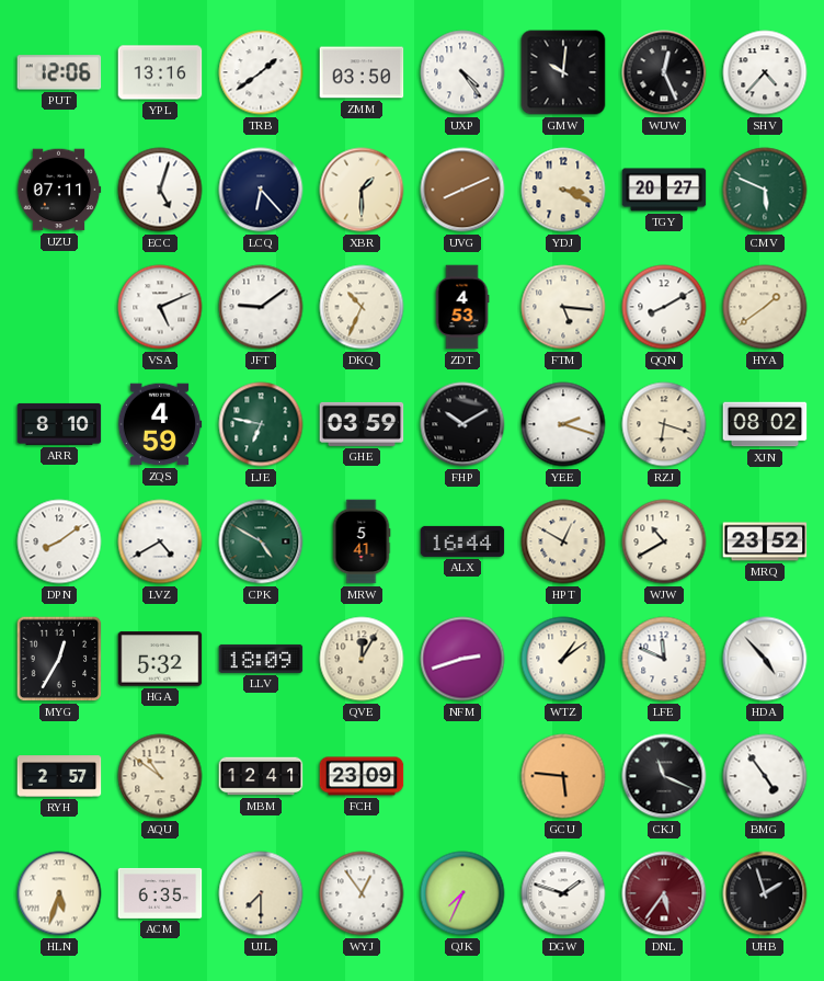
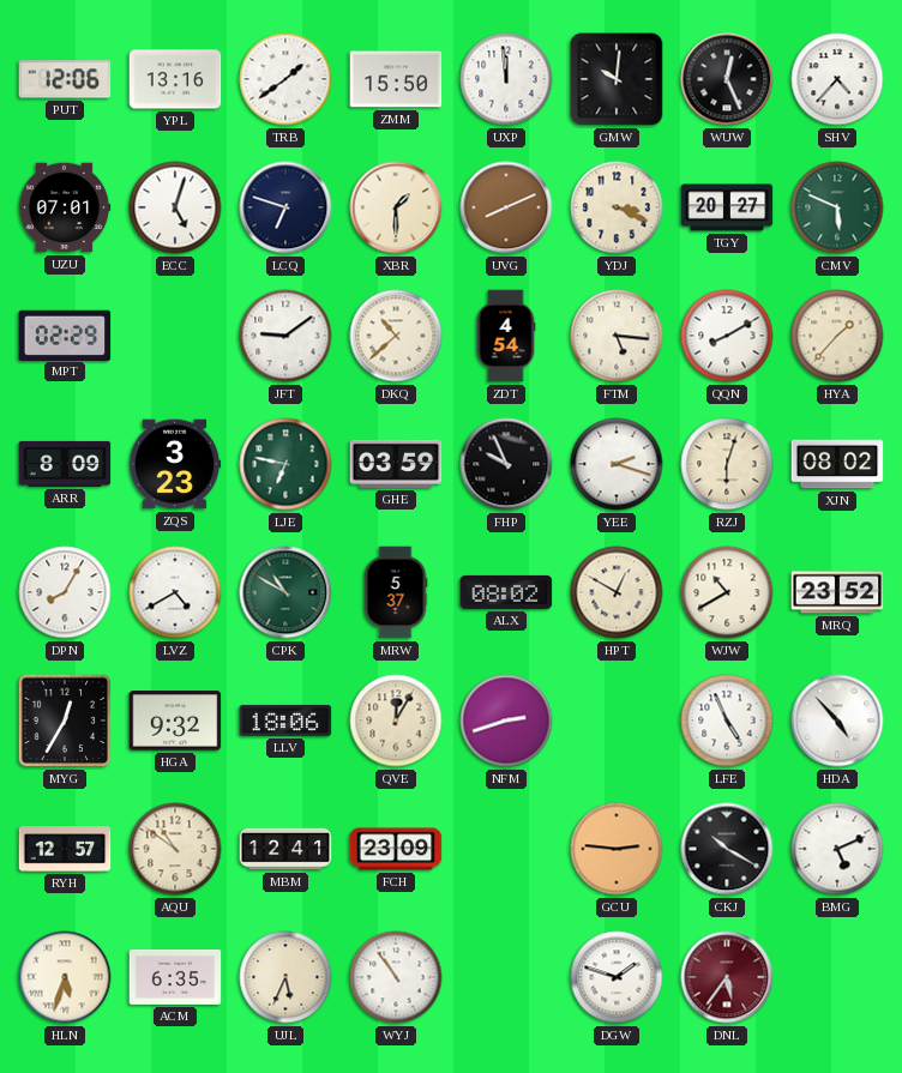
ZMM: 03:50 -> 15:50 (396, 79)
UXP: 4:24 -> 11:59 (506, 79)
UZU: 07:11 -> 07:01 (65, 207)
LCQ: 6:23 -> 6:48 (285, 207)
MPT: none -> 02:29 (65, 334)
VSA: 5:11 -> none (160, 307)
DKQ: 10:34 -> 10:38 (396, 336)
ZDT: 4:53 -> 4:54 (506, 336)
HYA: 1:39 -> 1:37 (837, 336)
ARR: 8:10 -> 8:09 (65, 464)
ZQS: 4:59 -> 3:23 (175, 464)
FHP: 10:10 -> 9:56 (506, 464)
RZJ: 6:18 -> 6:03 (727, 464)
DPN: 8:09 -> 8:05 (65, 592)
CPK: 4:50 -> 10:50 (285, 592)
MRW: 5:41 -> 5:37 (396, 592)
ALX: 16:44 -> 08:02 (506, 592)
HGA: 5:32 -> 9:32 (175, 721)
LLV: 18:09 -> 18:06 (285, 721)
WTZ: 1:09 -> none (563, 659)
LFE: 11:49 -> 4:56 (727, 721)
RYH: 2:57 -> 12:57 (65, 849)
GCU: 5:46 -> 2:46 (617, 849)
CKJ: 11:19 -> 10:20 (727, 849)
BMG: 4:54 -> 5:11 (837, 849)
UJL: 7:30 -> 5:34 (285, 977)
WYJ: 12:54 -> 10:54 (396, 977)
QJK: 7:34 -> none (462, 893)
UHB: 1:57 -> none (765, 893)
